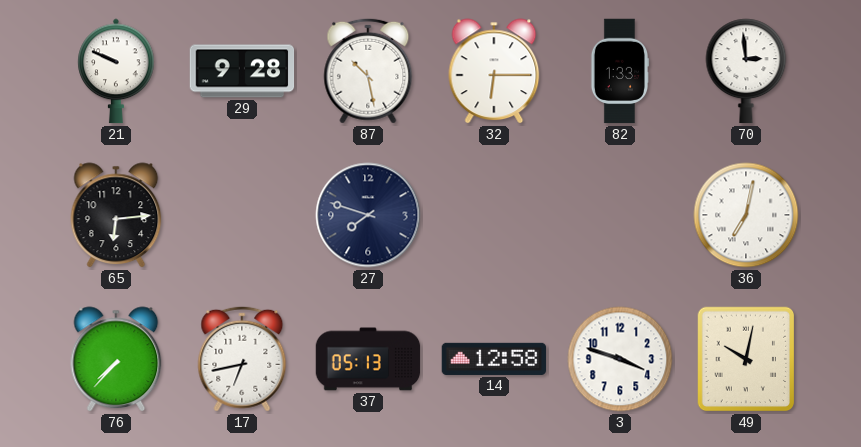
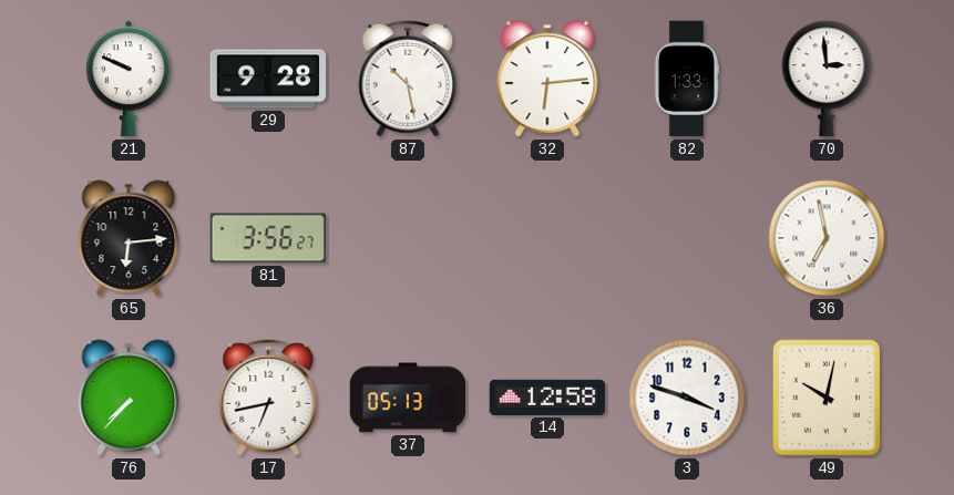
32: 6:15 -> 6:14 (547, 79)
81: none -> 3:56 (267, 238)
27: 7:48 -> none (368, 215)
36: 7:02 -> 6:58 (827, 238)
